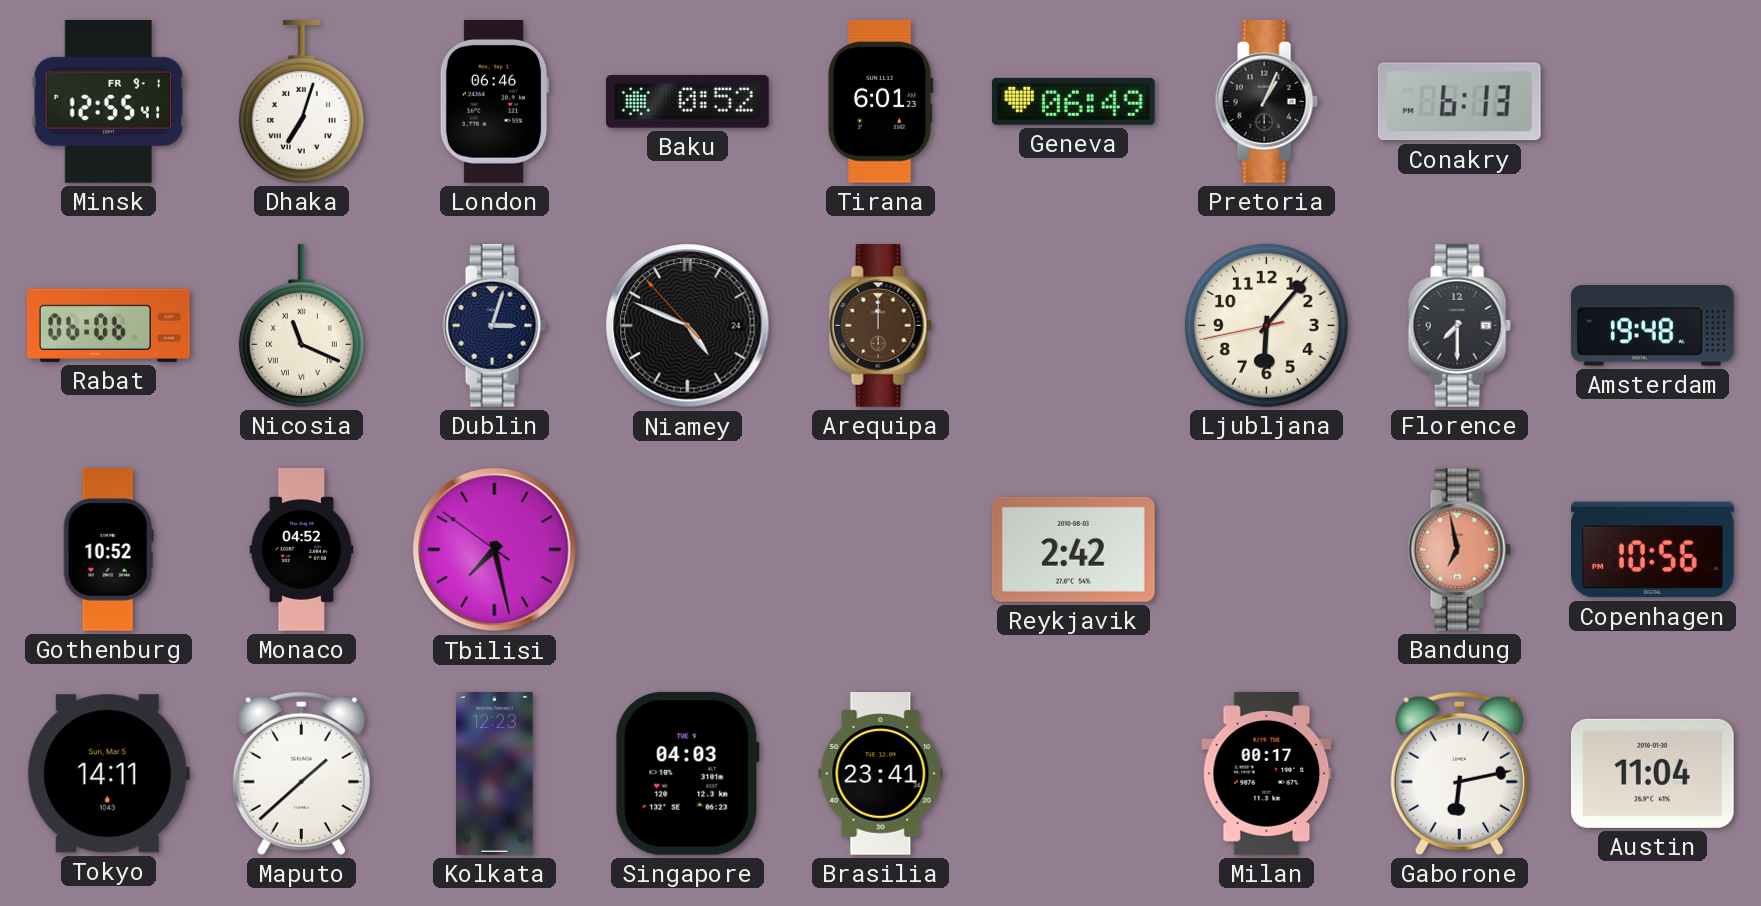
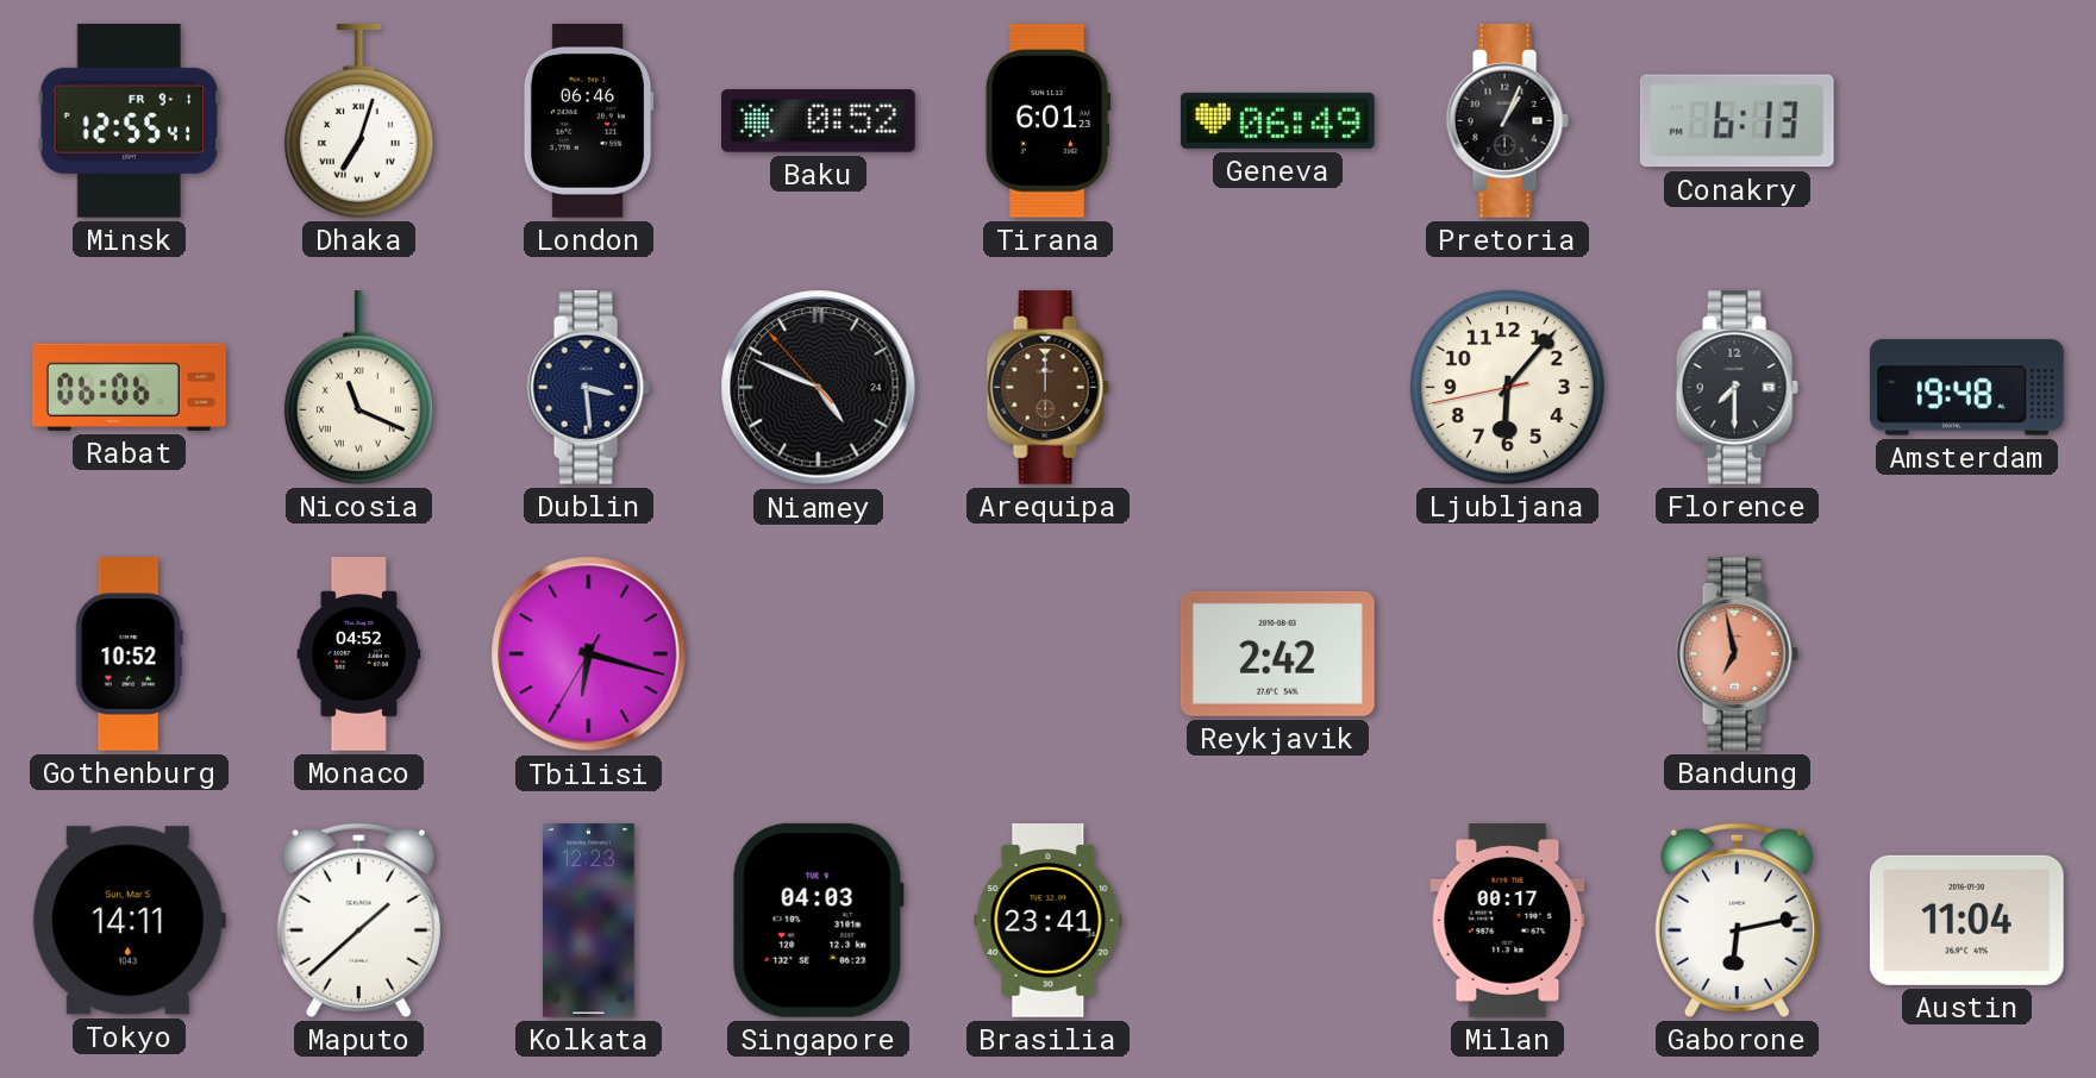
Dublin: 3:03 -> 3:29 (588, 388)
Tbilisi: 7:27 -> 6:17 (589, 654)
Copenhagen: 10:56 -> none (1652, 550)
